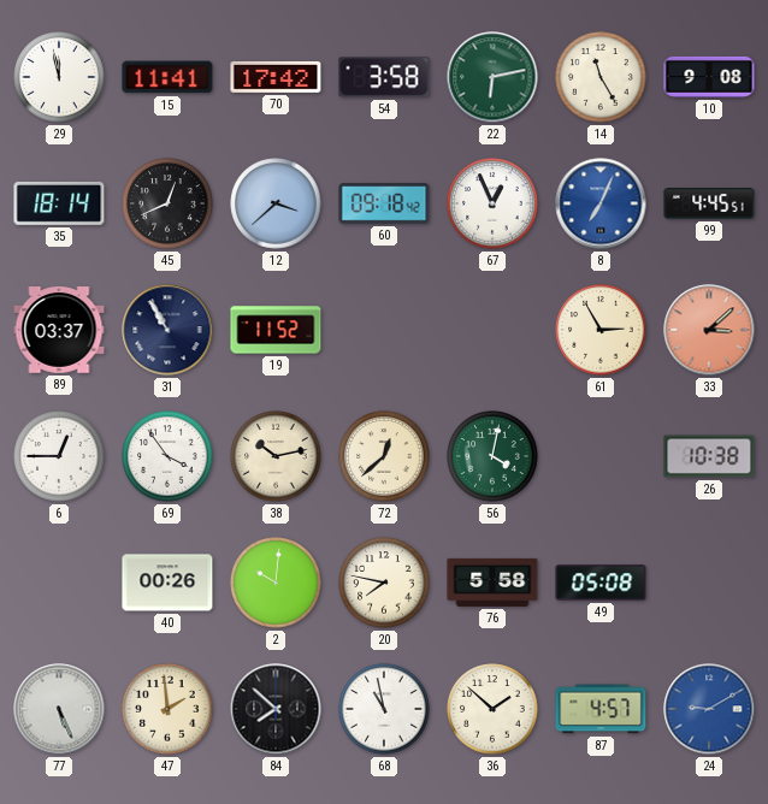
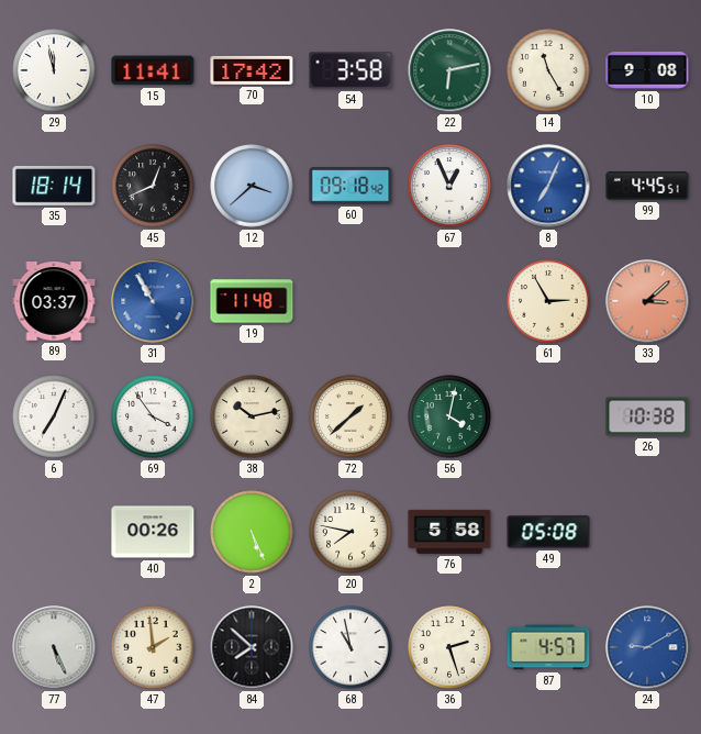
31 dial: navy -> blue (153, 301)
19: 11:52 -> 11:48 (252, 301)
6: 12:45 -> 7:04 (54, 416)
72: 12:38 -> 1:38 (350, 416)
2: 10:01 -> 5:26 (252, 532)
36: 1:52 -> 2:27 (449, 647)
